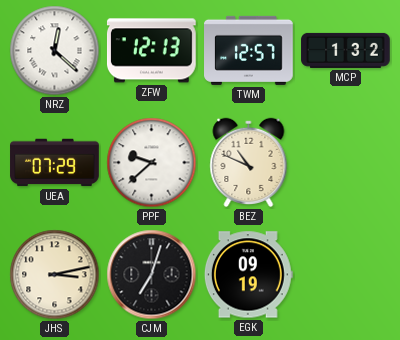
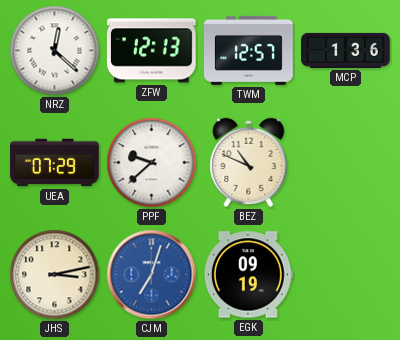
MCP: 1:32 -> 1:36 (346, 50)
CJM dial: black -> blue (152, 275)
